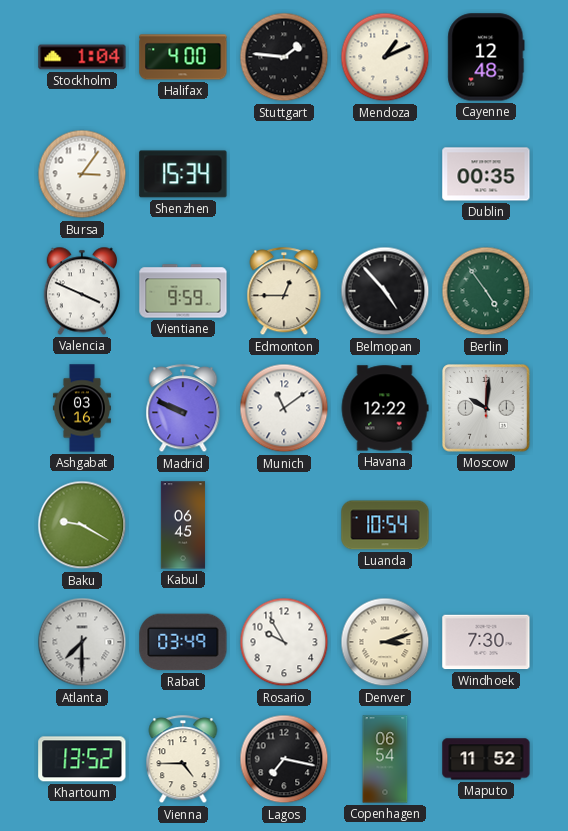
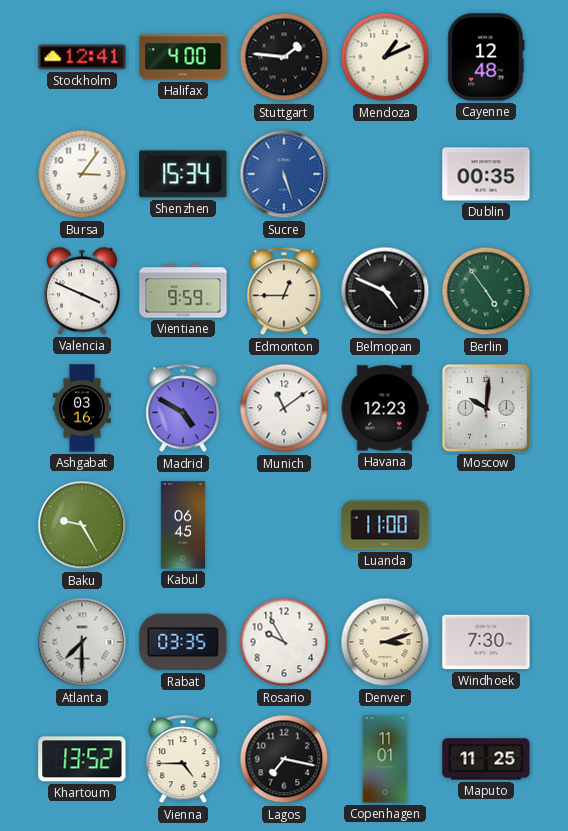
Stockholm: 1:04 -> 12:41 (82, 57)
Sucre: none -> 5:27 (284, 174)
Belmopan: 4:53 -> 4:49 (385, 291)
Madrid: 9:49 -> 4:50 (183, 409)
Havana: 12:22 -> 12:23 (385, 408)
Baku: 9:20 -> 9:25 (82, 525)
Luanda: 10:54 -> 11:00 (385, 525)
Rabat: 03:49 -> 03:35 (183, 642)
Copenhagen: 06:54 -> 11:01 (385, 759)
Maputo: 11:52 -> 11:25 (486, 759)
